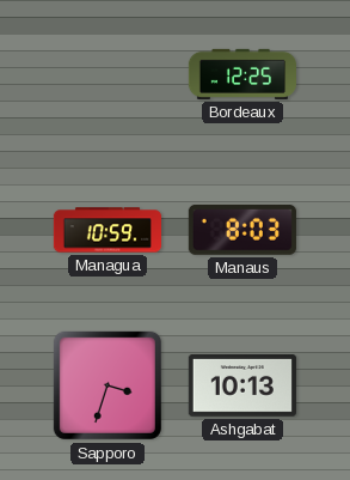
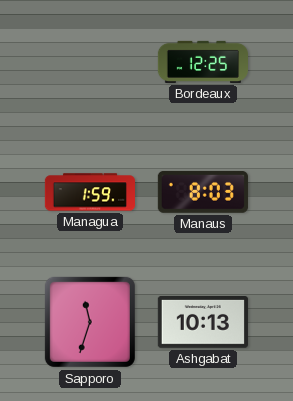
Managua: 10:59 -> 1:59 (89, 192)
Sapporo: 3:33 -> 11:33 (90, 322)
